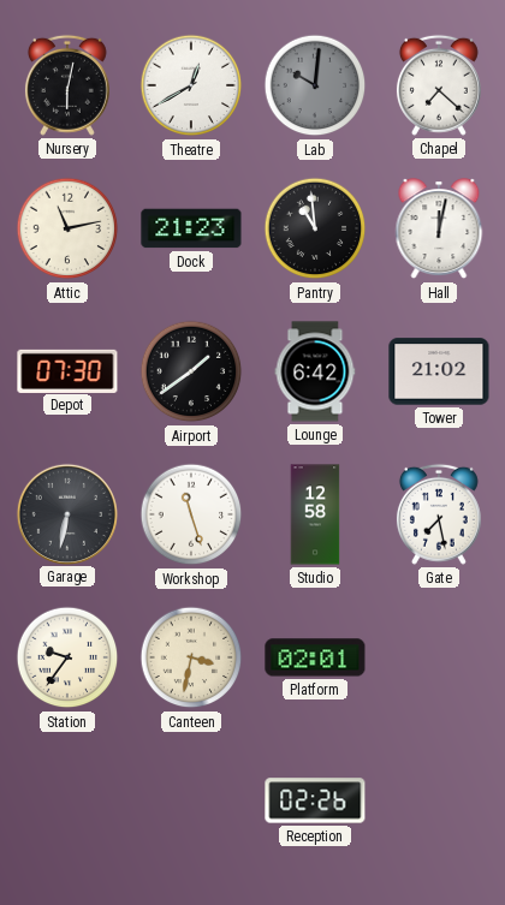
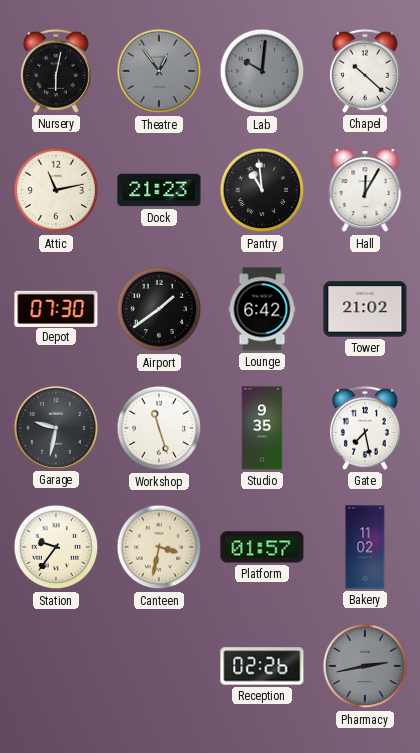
Theatre: 12:40 -> 12:54 (159, 71)
Theatre dial: white -> grey (159, 71)
Chapel: 7:22 -> 10:22 (365, 71)
Hall: 12:02 -> 12:05 (365, 191)
Garage: 6:32 -> 9:32 (55, 427)
Studio: 12:58 -> 9:35 (262, 428)
Platform: 02:01 -> 01:57 (262, 547)
Bakery: none -> 11:02 (365, 547)
Pharmacy: none -> 2:43 (365, 666)
